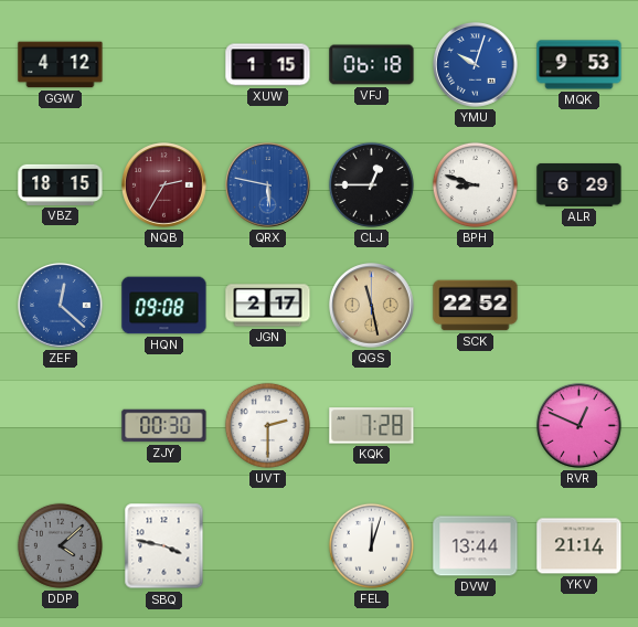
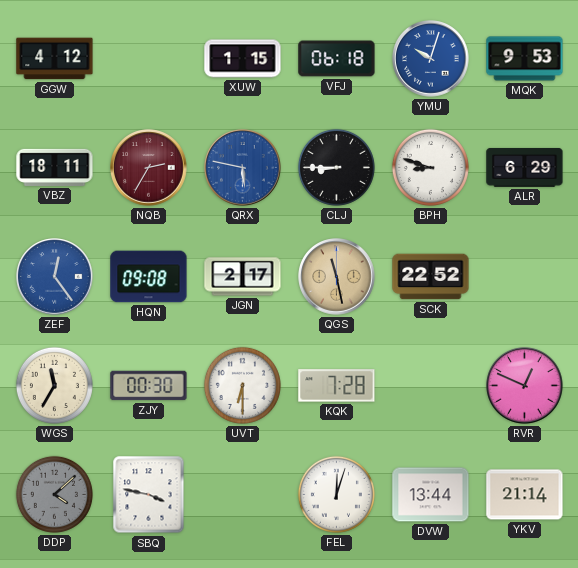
VBZ: 18:15 -> 18:11 (55, 167)
CLJ: 12:45 -> 8:45 (336, 167)
ZEF: 12:22 -> 12:24 (55, 277)
WGS: none -> 11:35 (54, 385)
UVT: 2:30 -> 6:30 (242, 385)
